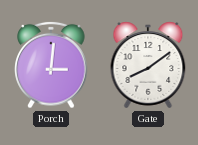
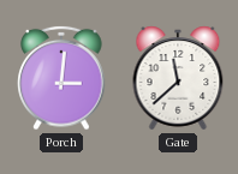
Gate: 8:09 -> 11:38 (178, 78)
